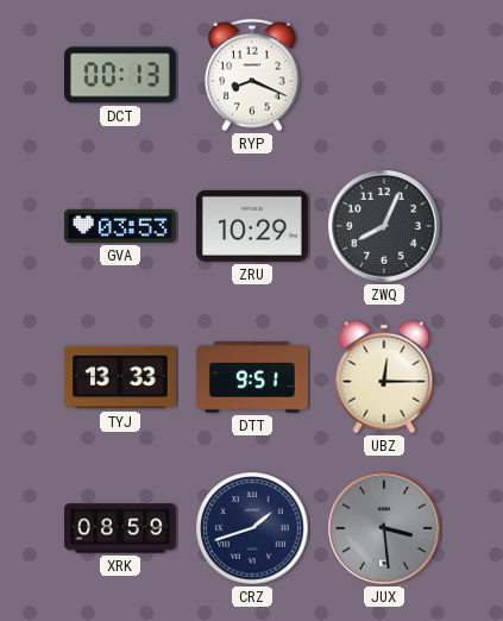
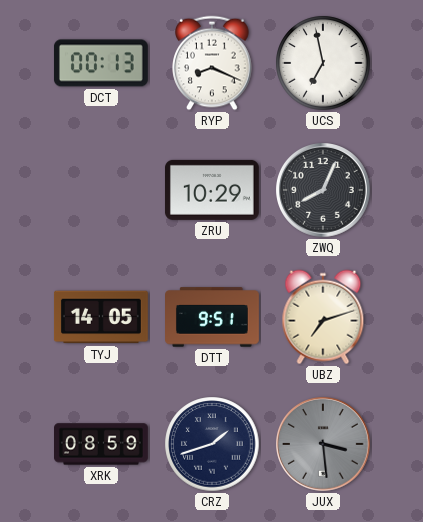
UCS: none -> 6:58 (323, 63)
GVA: 03:53 -> none (120, 226)
TYJ: 13:33 -> 14:05 (101, 317)
UBZ: 12:15 -> 7:12 (323, 317)
